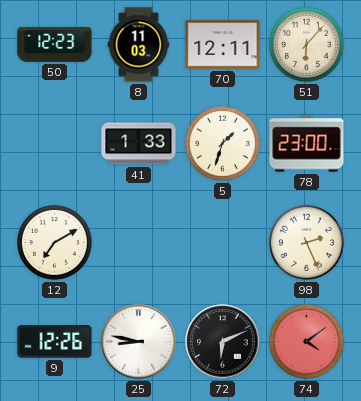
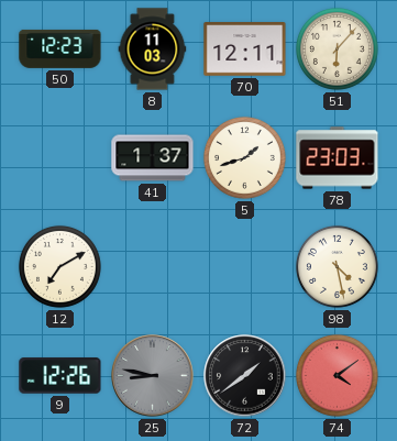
41: 1:33 -> 1:37 (153, 158)
5: 1:33 -> 1:42 (244, 157)
78: 23:00 -> 23:03 (338, 158)
98: 2:26 -> 4:28 (337, 266)
25 dial: white -> grey (153, 376)
72: 6:11 -> 1:39 (245, 376)
